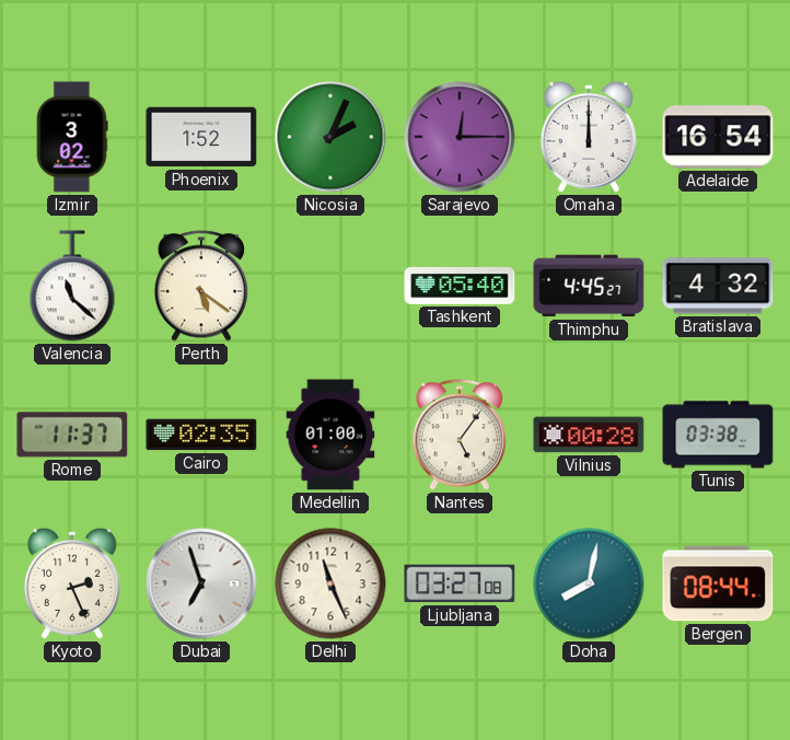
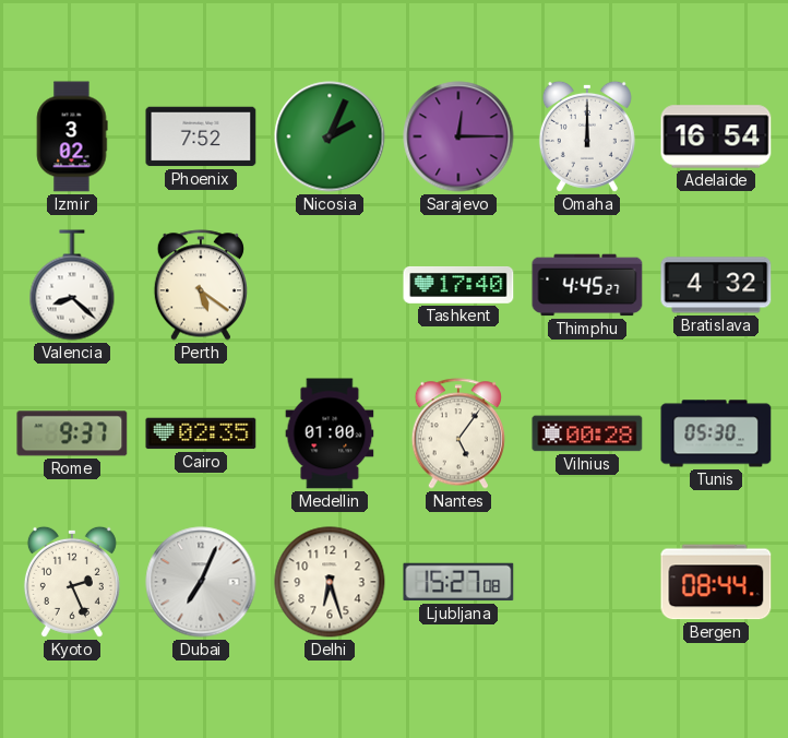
Phoenix: 1:52 -> 7:52 (201, 136)
Valencia: 11:22 -> 8:22 (72, 285)
Tashkent: 05:40 -> 17:40 (458, 285)
Rome: 11:37 -> 9:37 (72, 433)
Tunis: 03:38 -> 05:30 (716, 433)
Dubai: 6:57 -> 7:04 (201, 582)
Delhi: 11:26 -> 6:27 (330, 582)
Ljubljana: 03:27 -> 15:27 (458, 582)
Doha: 8:02 -> none (589, 583)
